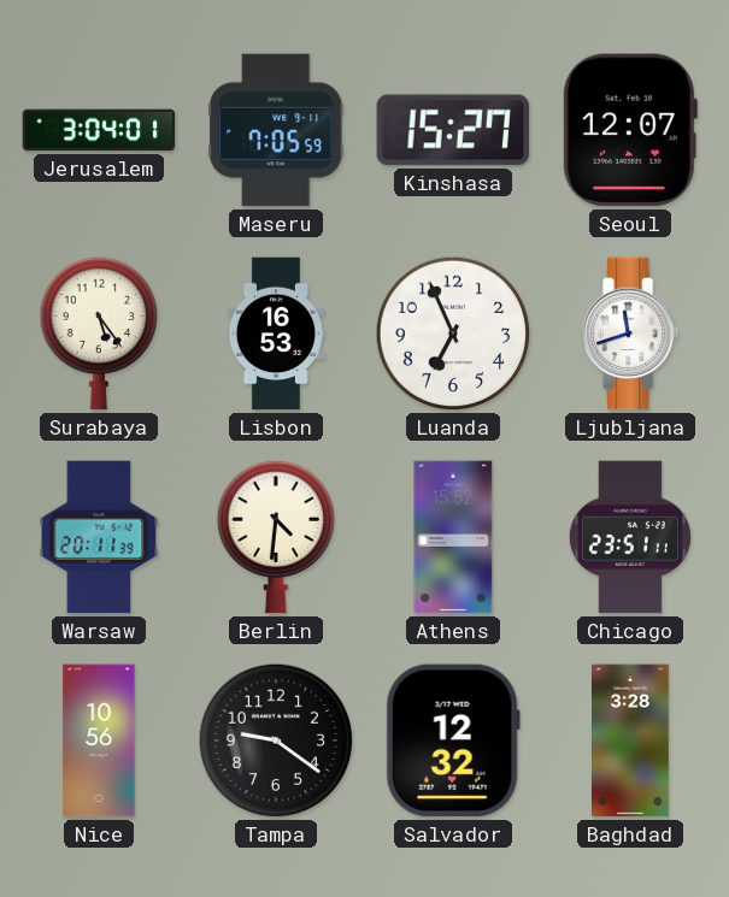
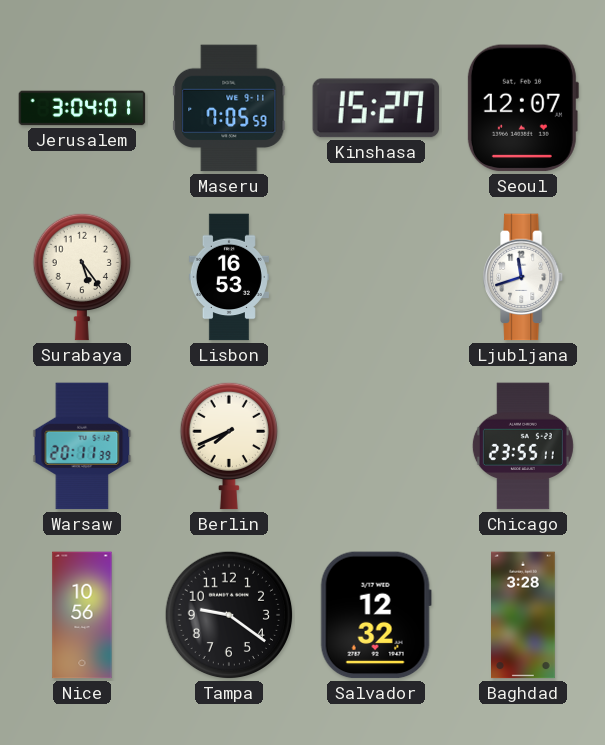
Luanda: 6:56 -> none (453, 334)
Berlin: 4:31 -> 7:41 (228, 446)
Athens: 15:52 -> none (453, 537)
Chicago: 23:51 -> 23:55 (523, 446)
